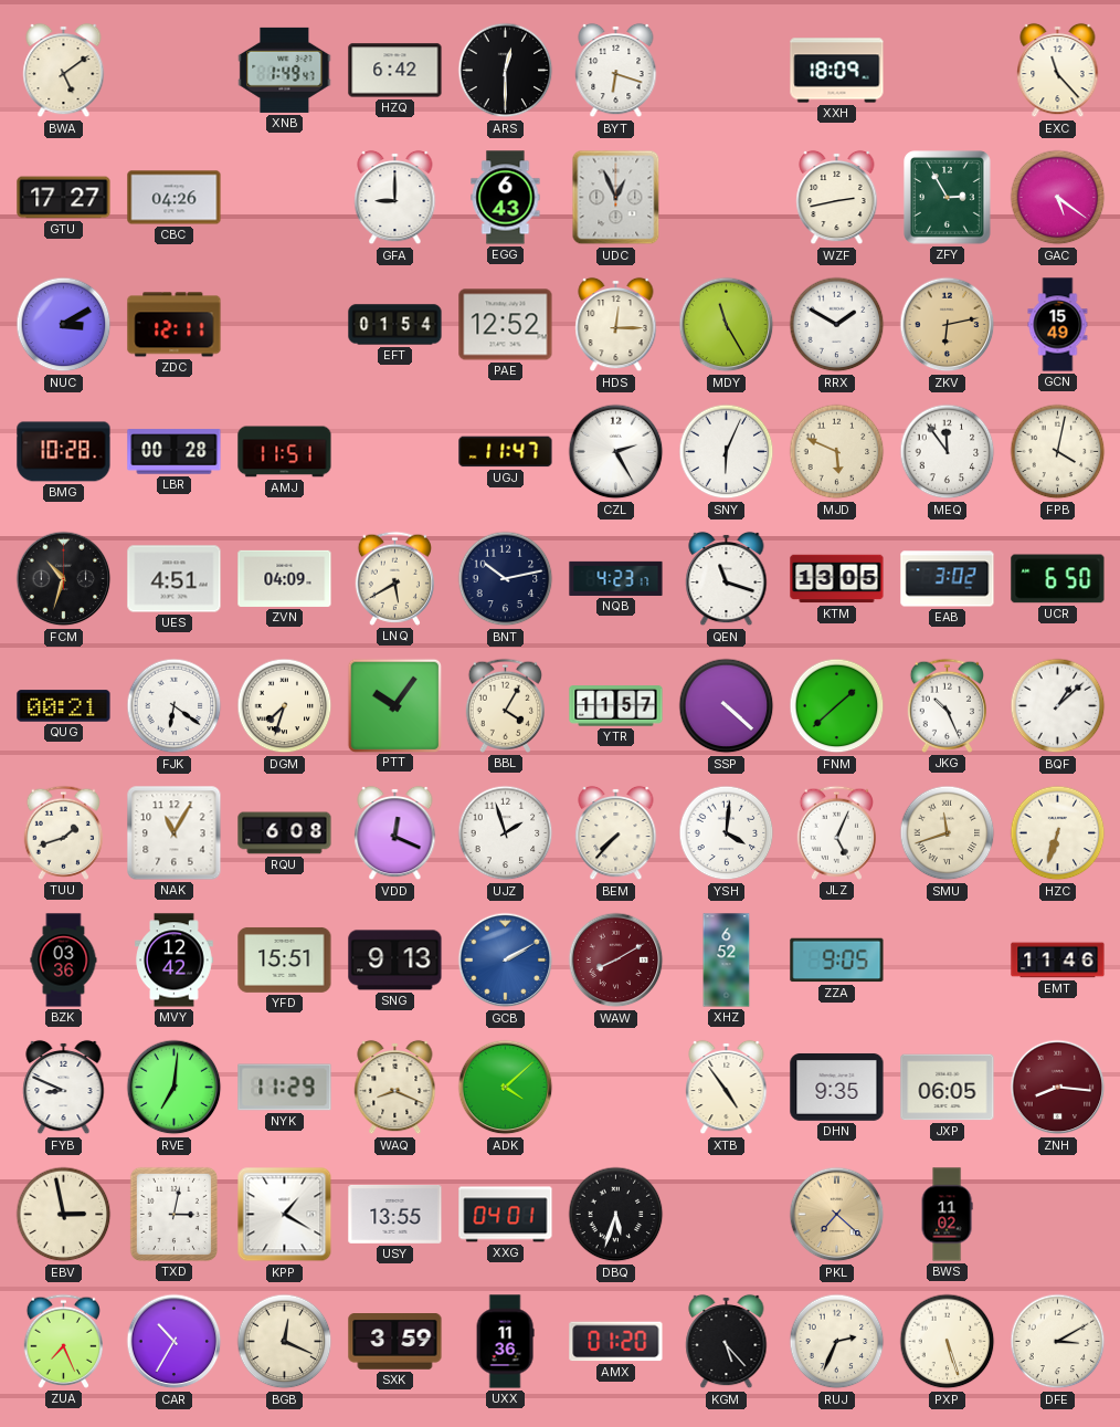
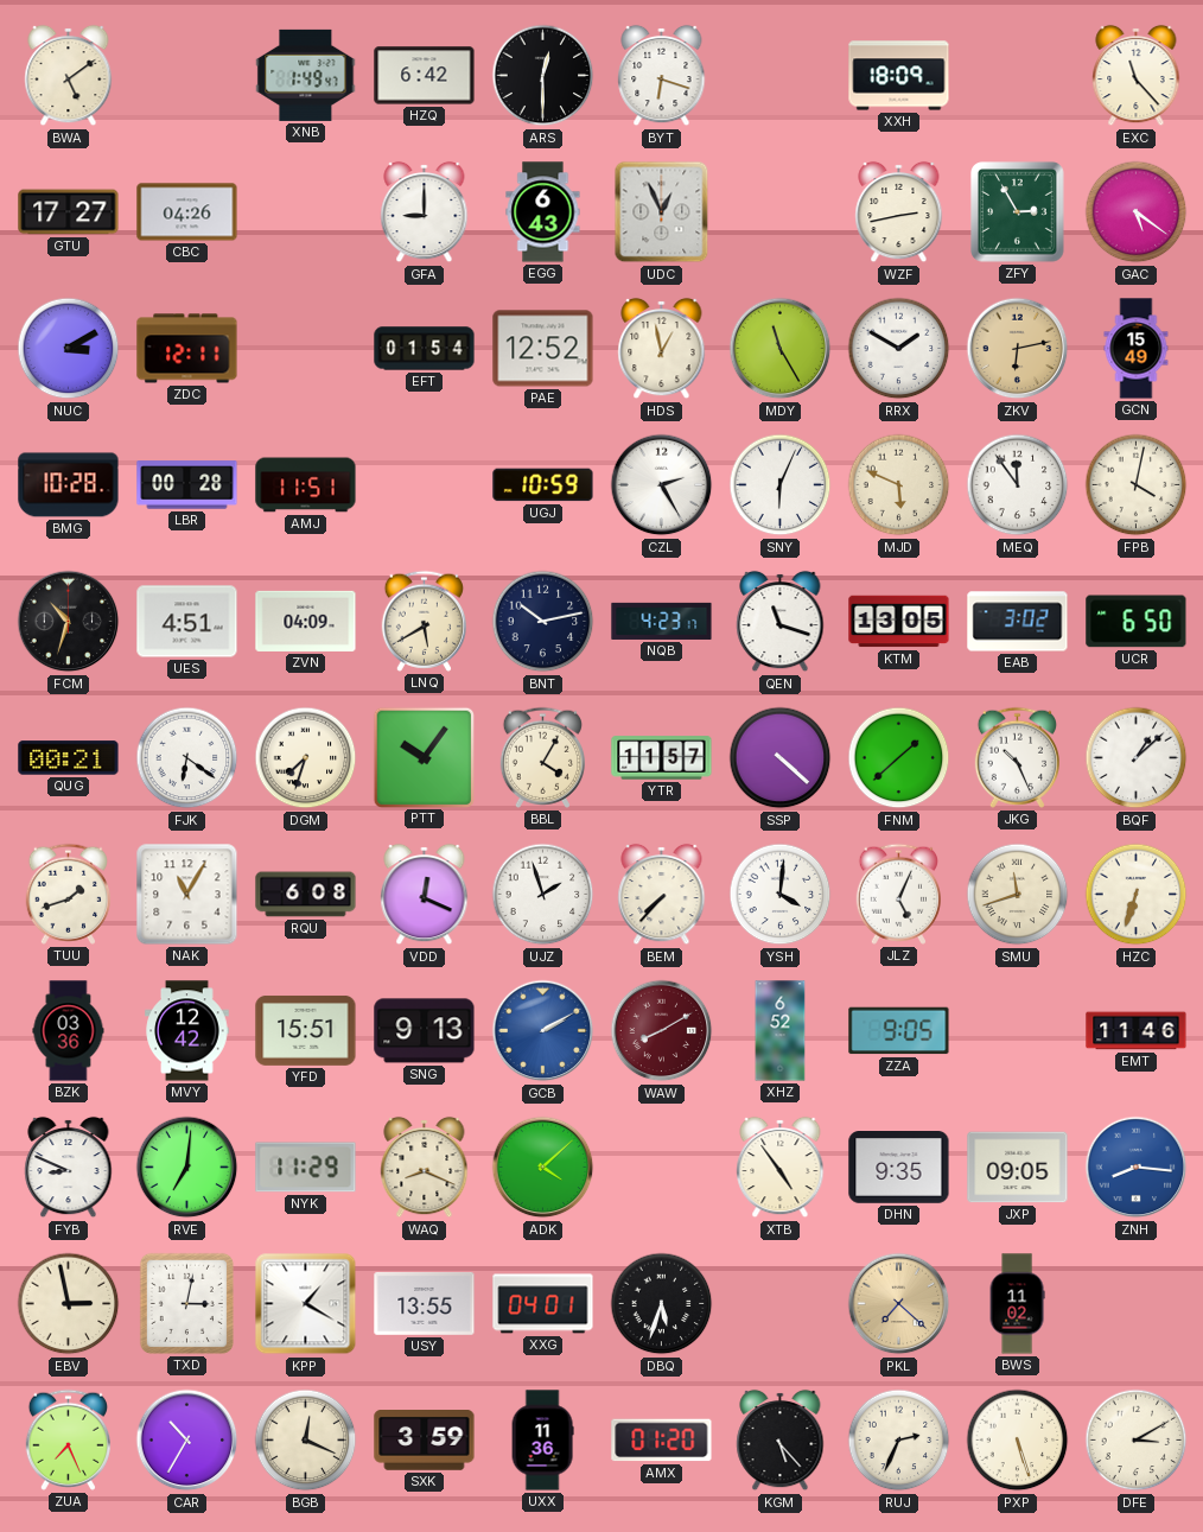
HDS: 12:15 -> 12:58 (662, 349)
UGJ: 11:47 -> 10:59 (543, 485)
JXP: 06:05 -> 09:05 (1018, 1168)
ZNH dial: burgundy -> blue (1137, 1168)
